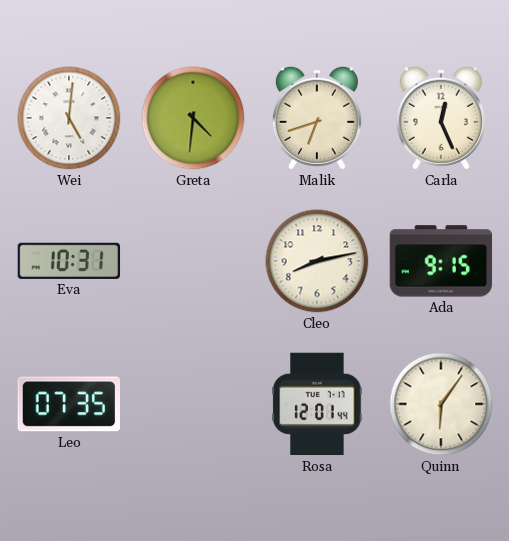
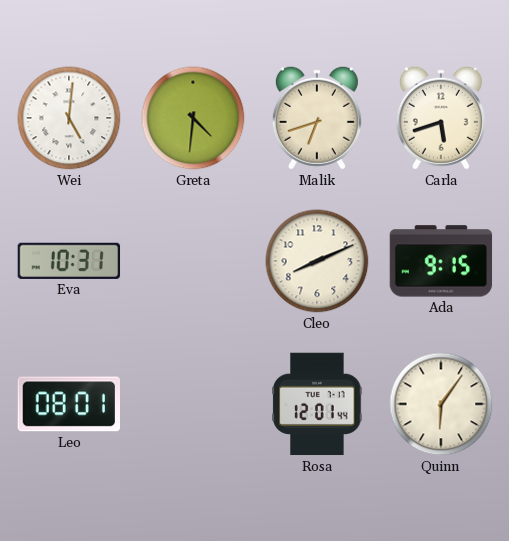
Carla: 12:26 -> 5:42 (441, 118)
Cleo: 8:13 -> 8:11 (317, 261)
Leo: 07:35 -> 08:01 (68, 404)
